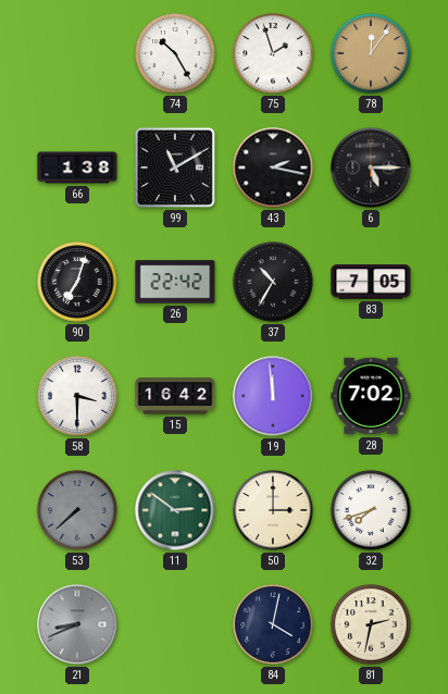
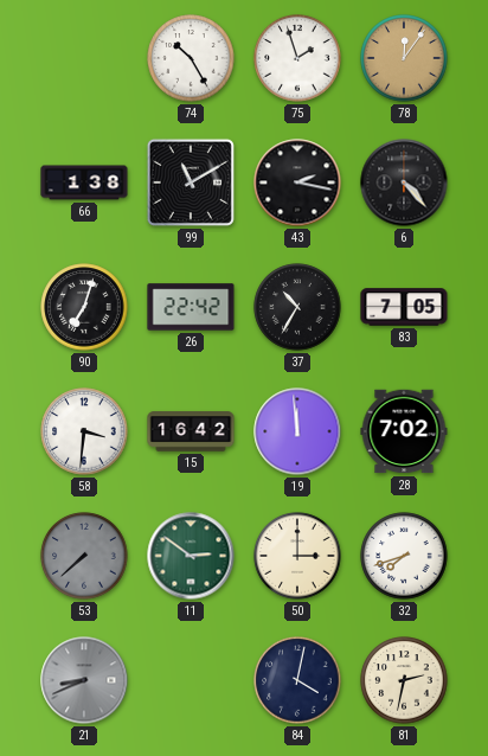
6: 5:15 -> 4:23 (404, 182)
58: 3:30 -> 3:31 (84, 431)
